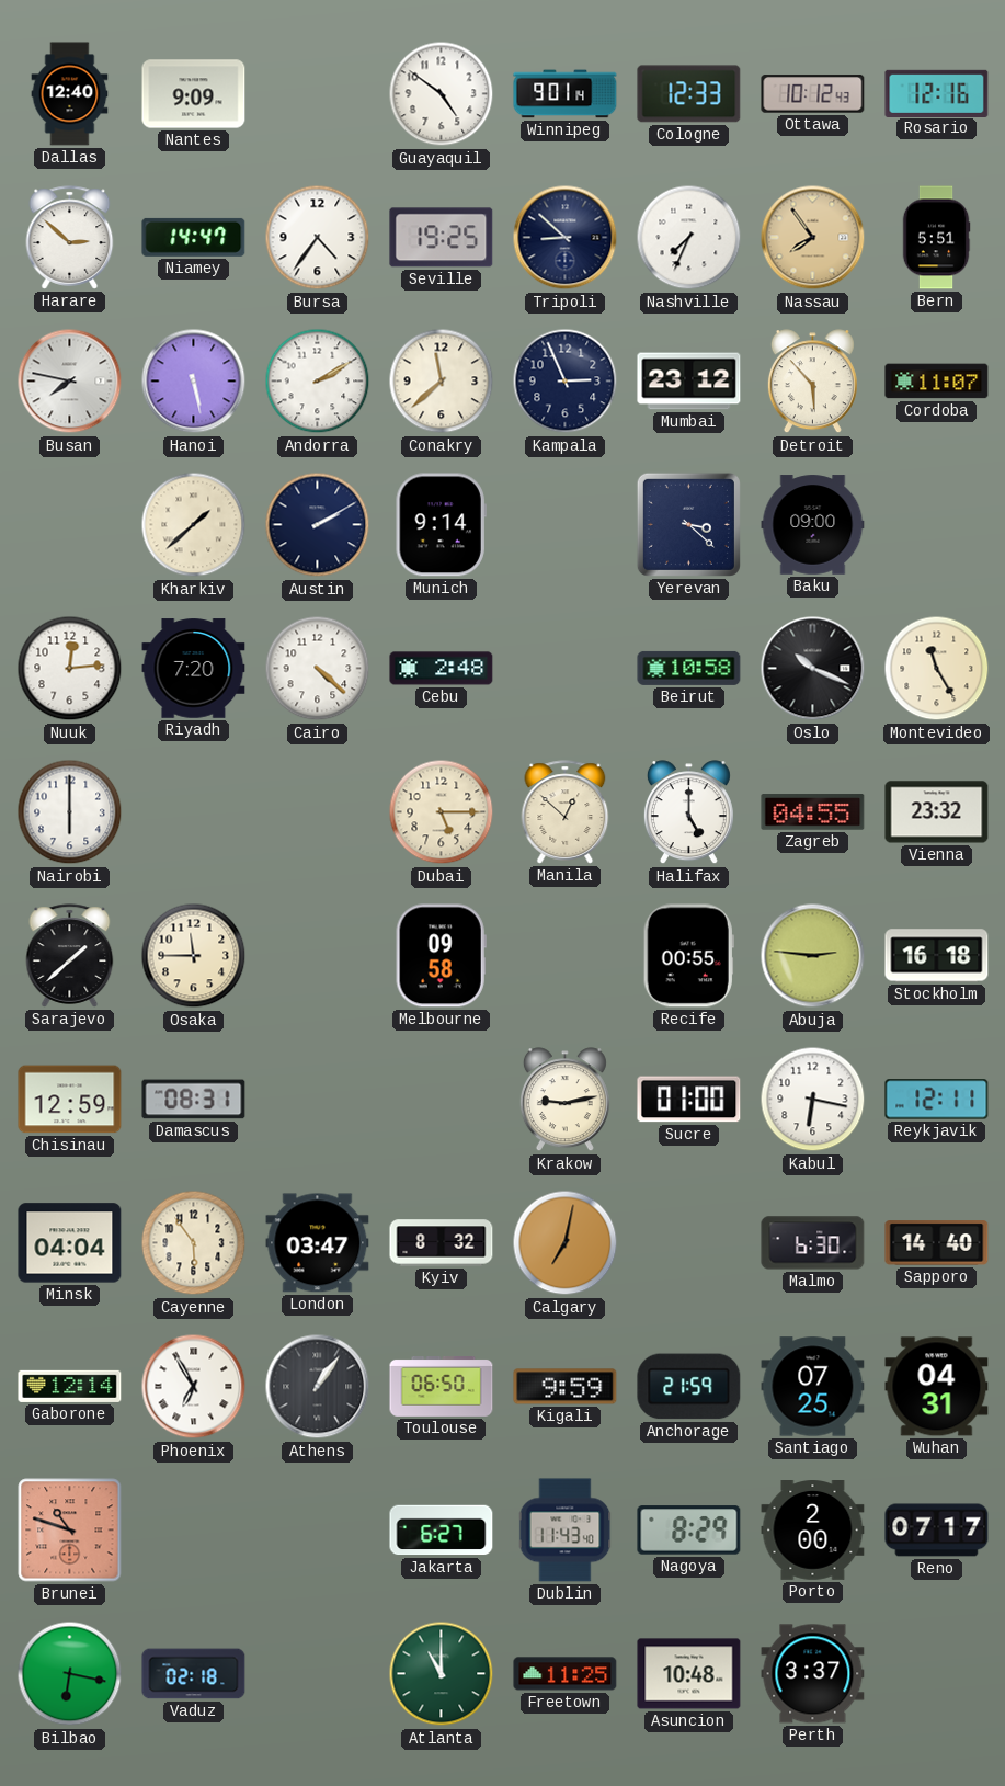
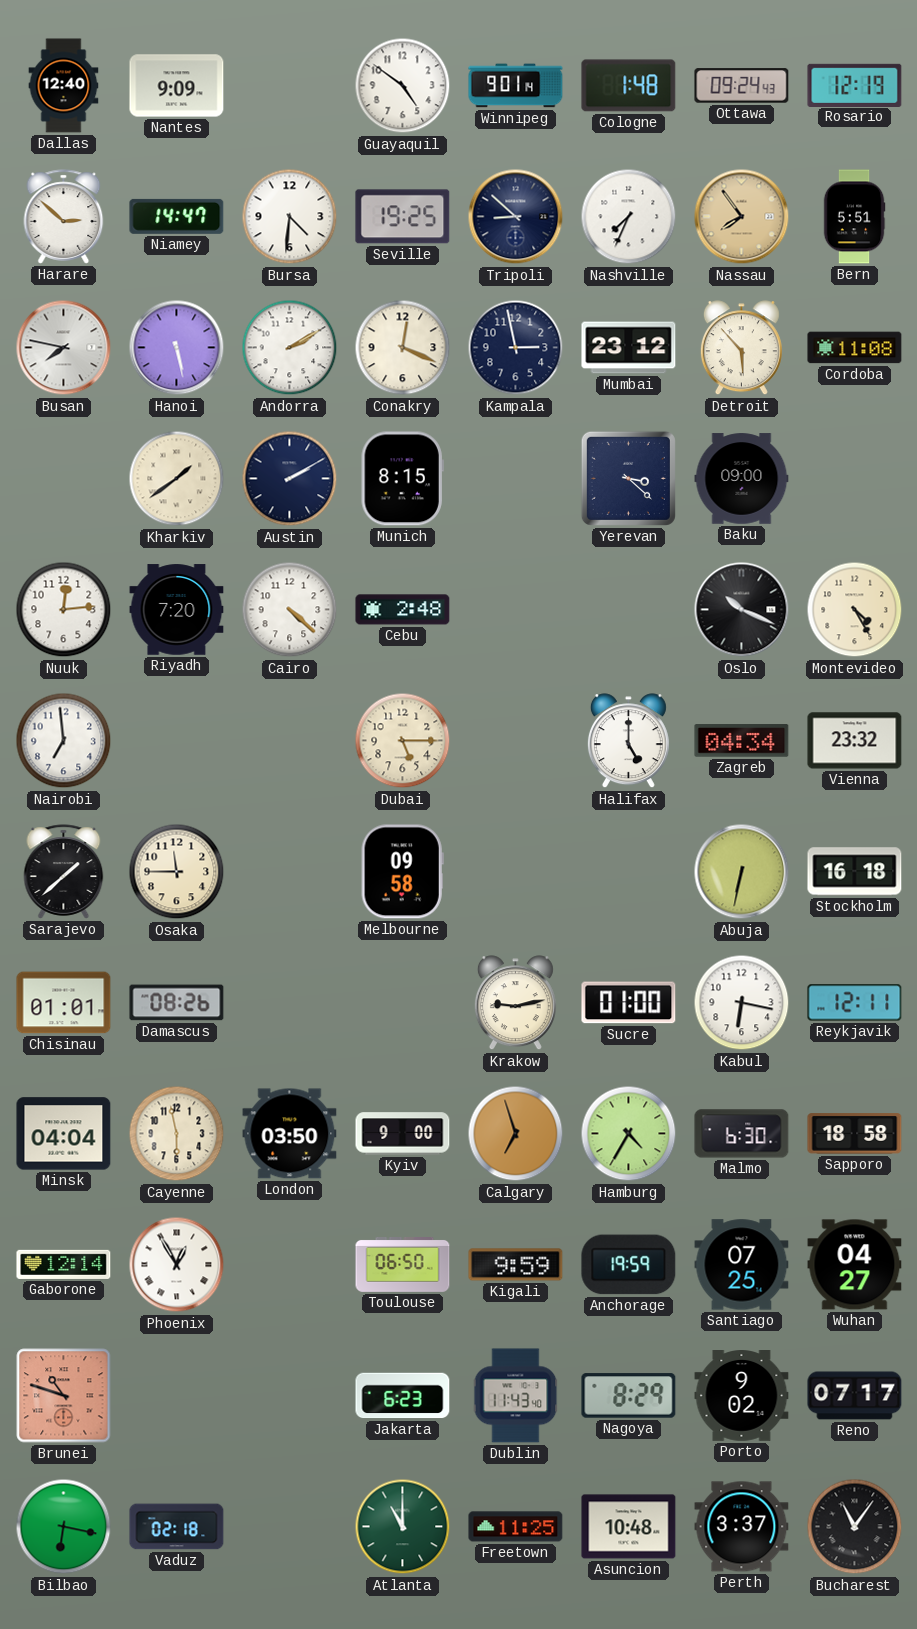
Cologne: 12:33 -> 1:48 (629, 86)
Ottawa: 10:12 -> 09:24 (742, 86)
Rosario: 12:16 -> 12:19 (855, 85)
Bursa: 4:36 -> 4:31 (290, 217)
Conakry: 11:38 -> 12:19 (403, 348)
Kampala: 2:56 -> 2:58 (516, 348)
Cordoba: 11:07 -> 11:08 (855, 348)
Kharkiv: 1:38 -> 1:39 (177, 479)
Munich: 9:14 -> 8:15 (402, 479)
Beirut: 10:58 -> none (689, 668)
Montevideo: 11:25 -> 4:25 (855, 610)
Nairobi: 6:00 -> 6:59 (64, 741)
Manila: 12:52 -> none (566, 812)
Zagreb: 04:55 -> 04:34 (742, 741)
Recife: 00:55 -> none (688, 956)
Abuja: 2:46 -> 6:32 (742, 872)
Chisinau: 12:59 -> 01:01 (64, 1003)
Damascus: 08:31 -> 08:26 (177, 1003)
Cayenne: 5:54 -> 5:58 (177, 1134)
London: 03:47 -> 03:50 (290, 1134)
Kyiv: 8:32 -> 9:00 (403, 1134)
Calgary: 7:02 -> 6:57 (516, 1134)
Hamburg: none -> 4:35 (629, 1134)
Sapporo: 14:40 -> 18:58 (855, 1134)
Phoenix: 6:55 -> 12:55 (177, 1265)
Athens: 1:06 -> none (318, 1387)
Anchorage: 21:59 -> 19:59 (629, 1265)
Wuhan: 04:31 -> 04:27 (855, 1265)
Jakarta: 6:27 -> 6:23 (403, 1396)
Porto: 2:00 -> 9:02 (742, 1396)
Bucharest: none -> 11:06 (855, 1527)
